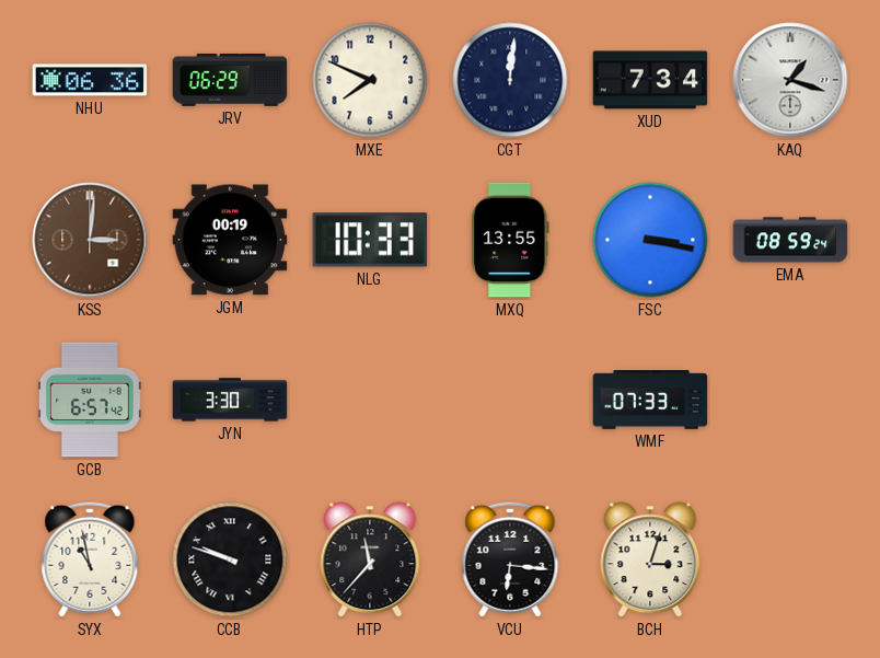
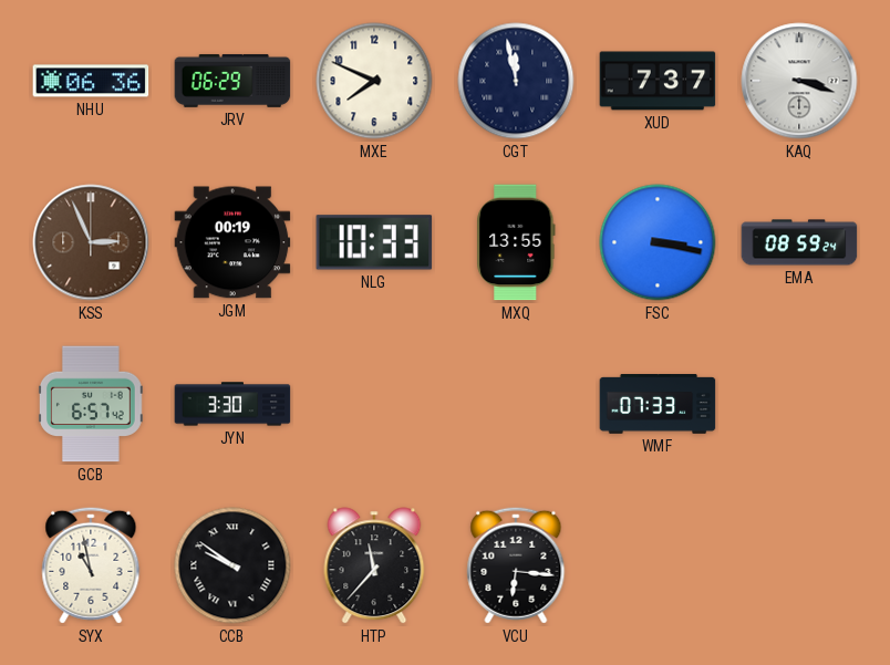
CGT: 12:01 -> 11:58 (516, 81)
XUD: 7:34 -> 7:37 (658, 81)
KAQ: 1:18 -> 3:18 (799, 81)
KSS: 3:01 -> 2:56 (91, 242)
CCB: 9:48 -> 9:51 (232, 565)
BCH: 3:03 -> none (650, 559)
